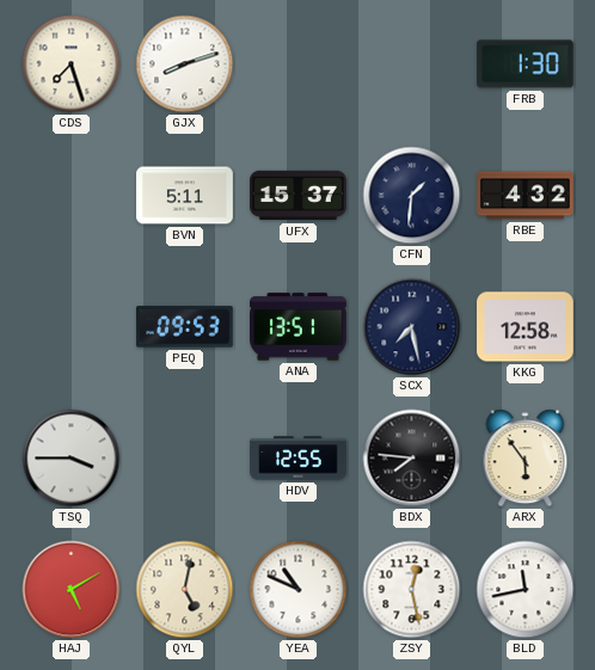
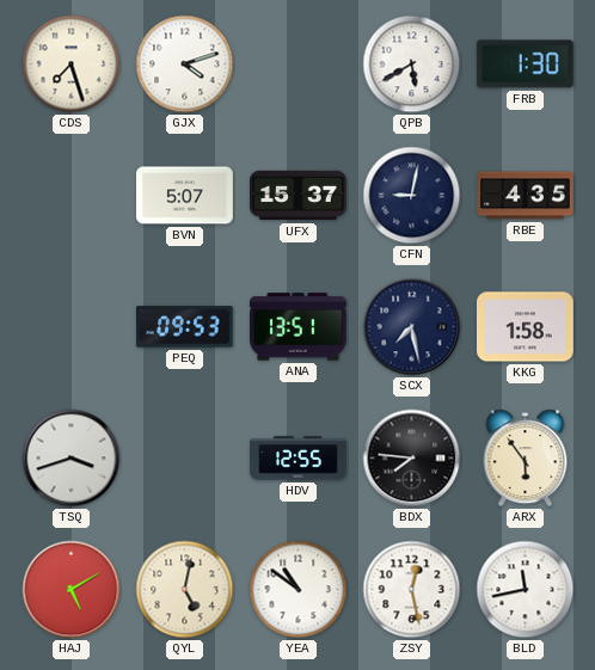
GJX: 8:12 -> 4:12 (185, 64)
QPB: none -> 5:40 (412, 64)
BVN: 5:11 -> 5:07 (185, 196)
CFN: 1:31 -> 9:02 (412, 196)
RBE: 4:32 -> 4:35 (526, 196)
KKG: 12:58 -> 1:58 (526, 327)
TSQ: 3:45 -> 3:42 (72, 459)
YEA: 10:49 -> 10:51 (299, 590)
